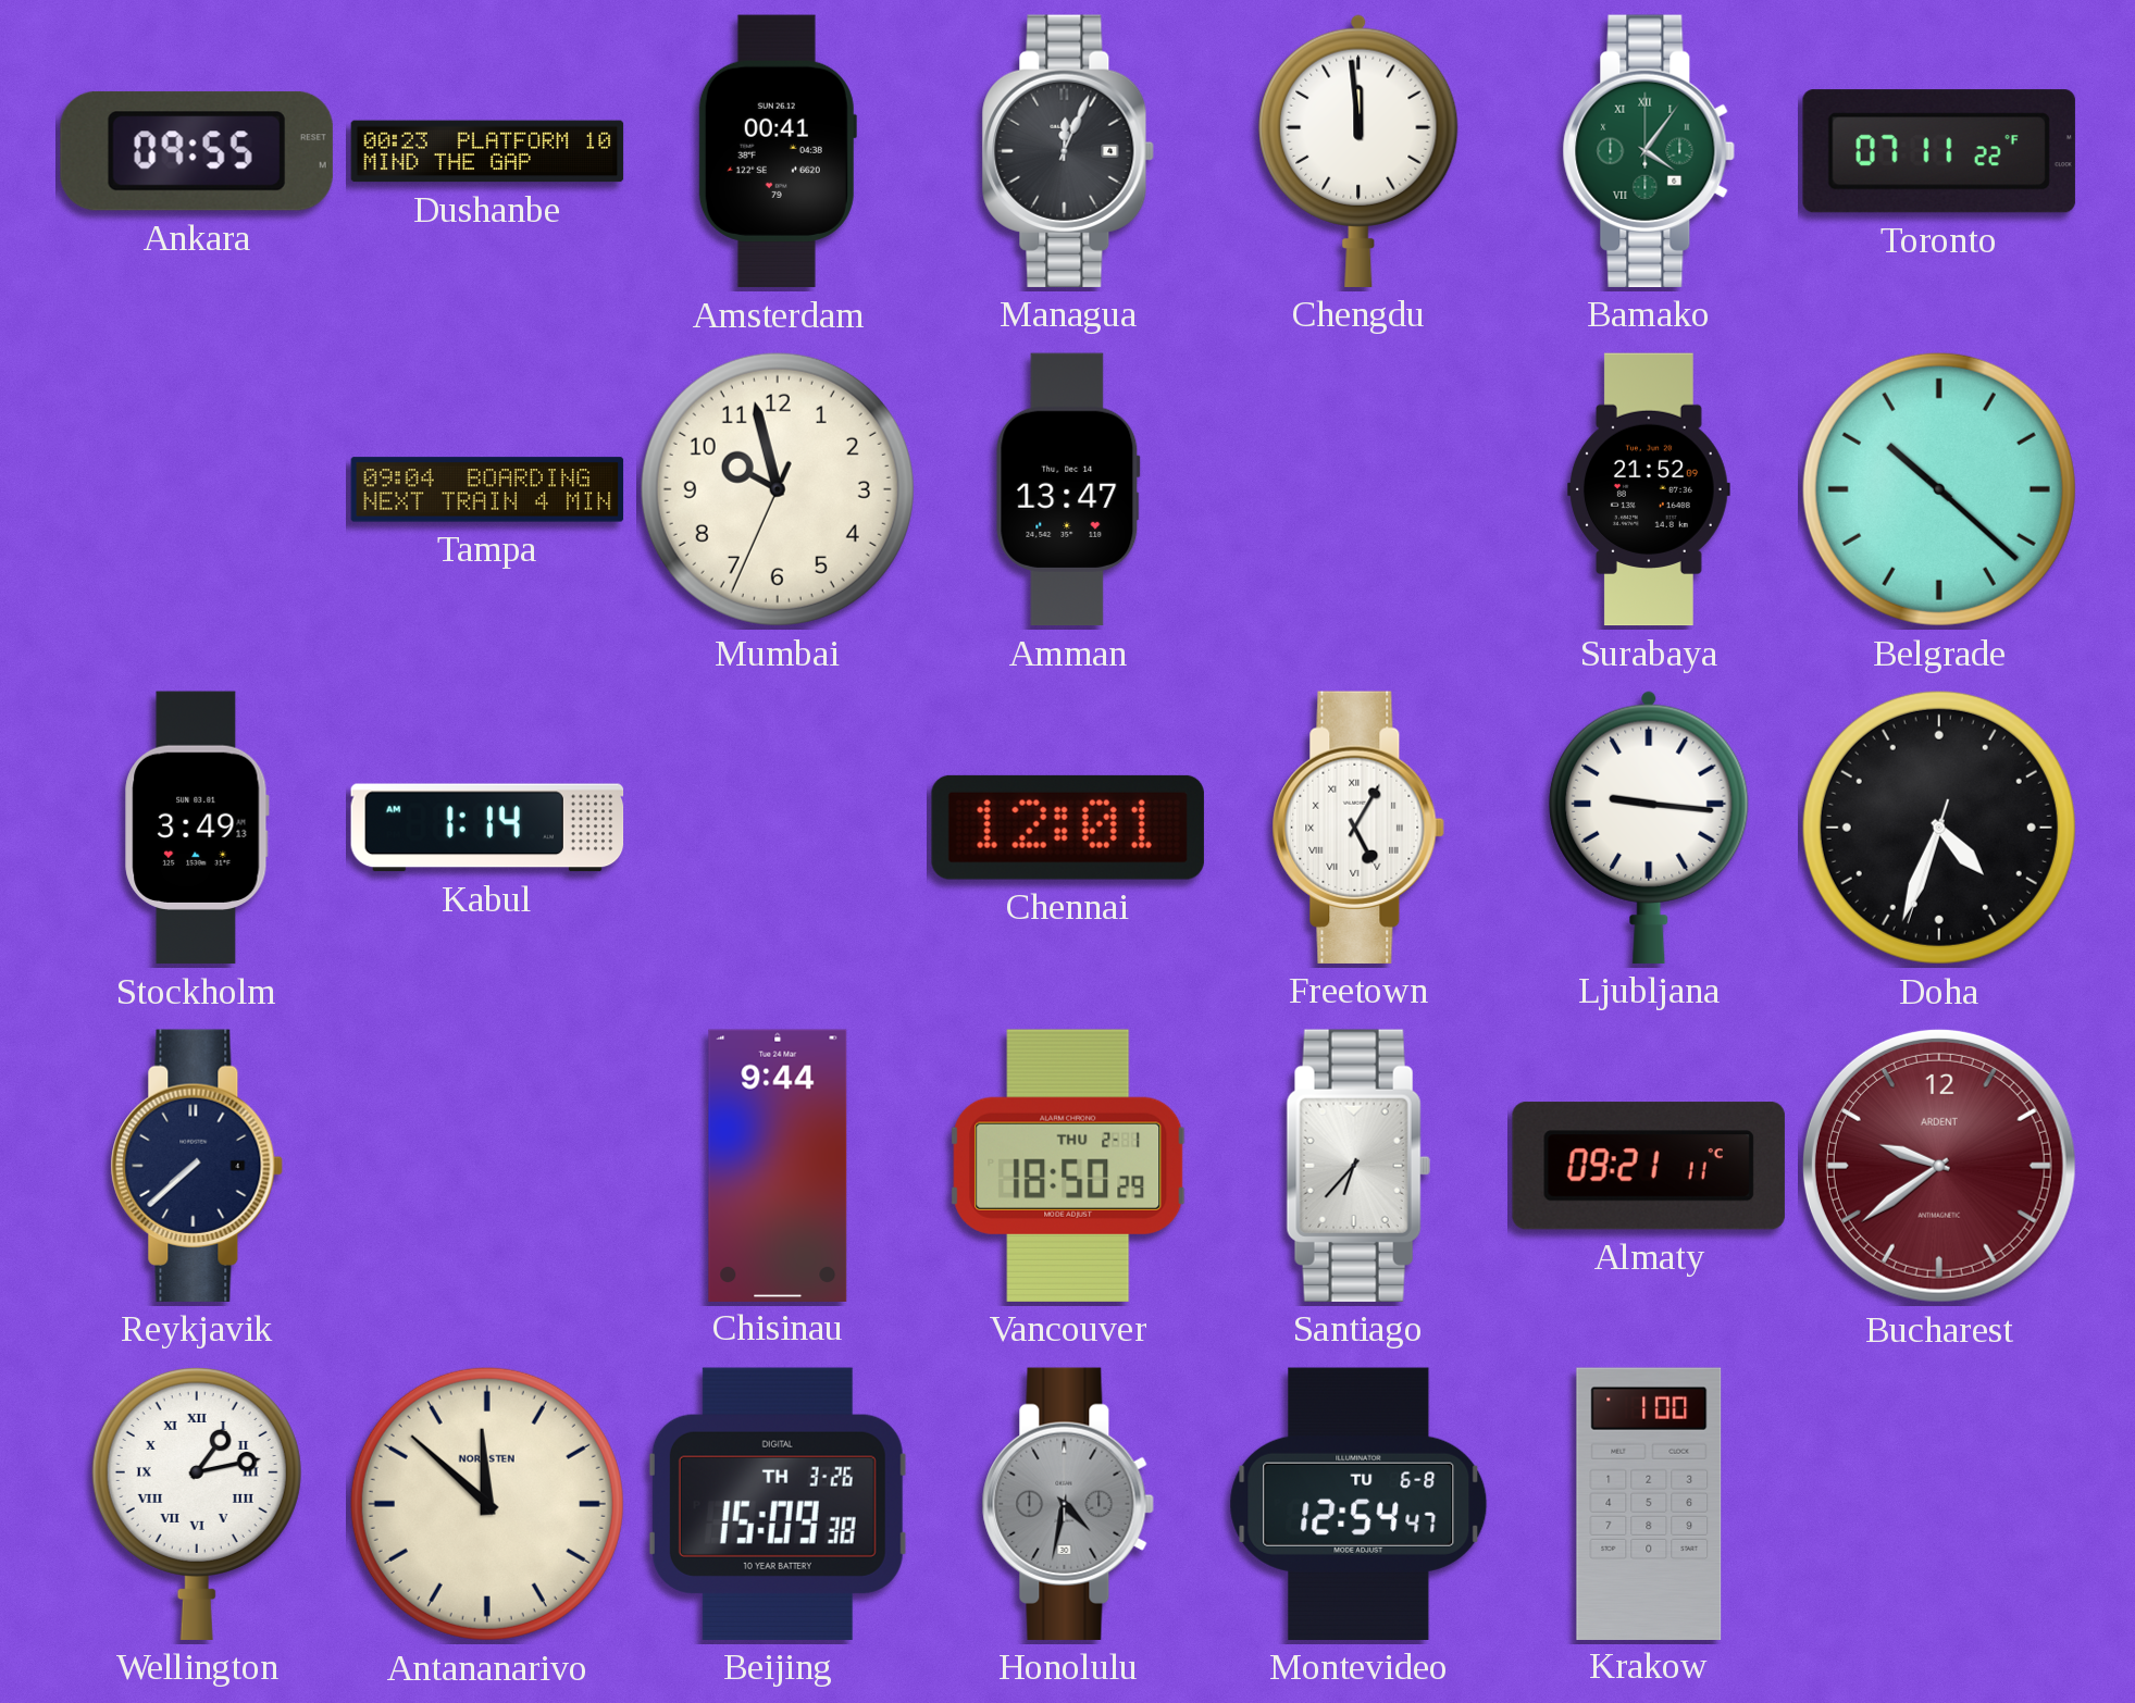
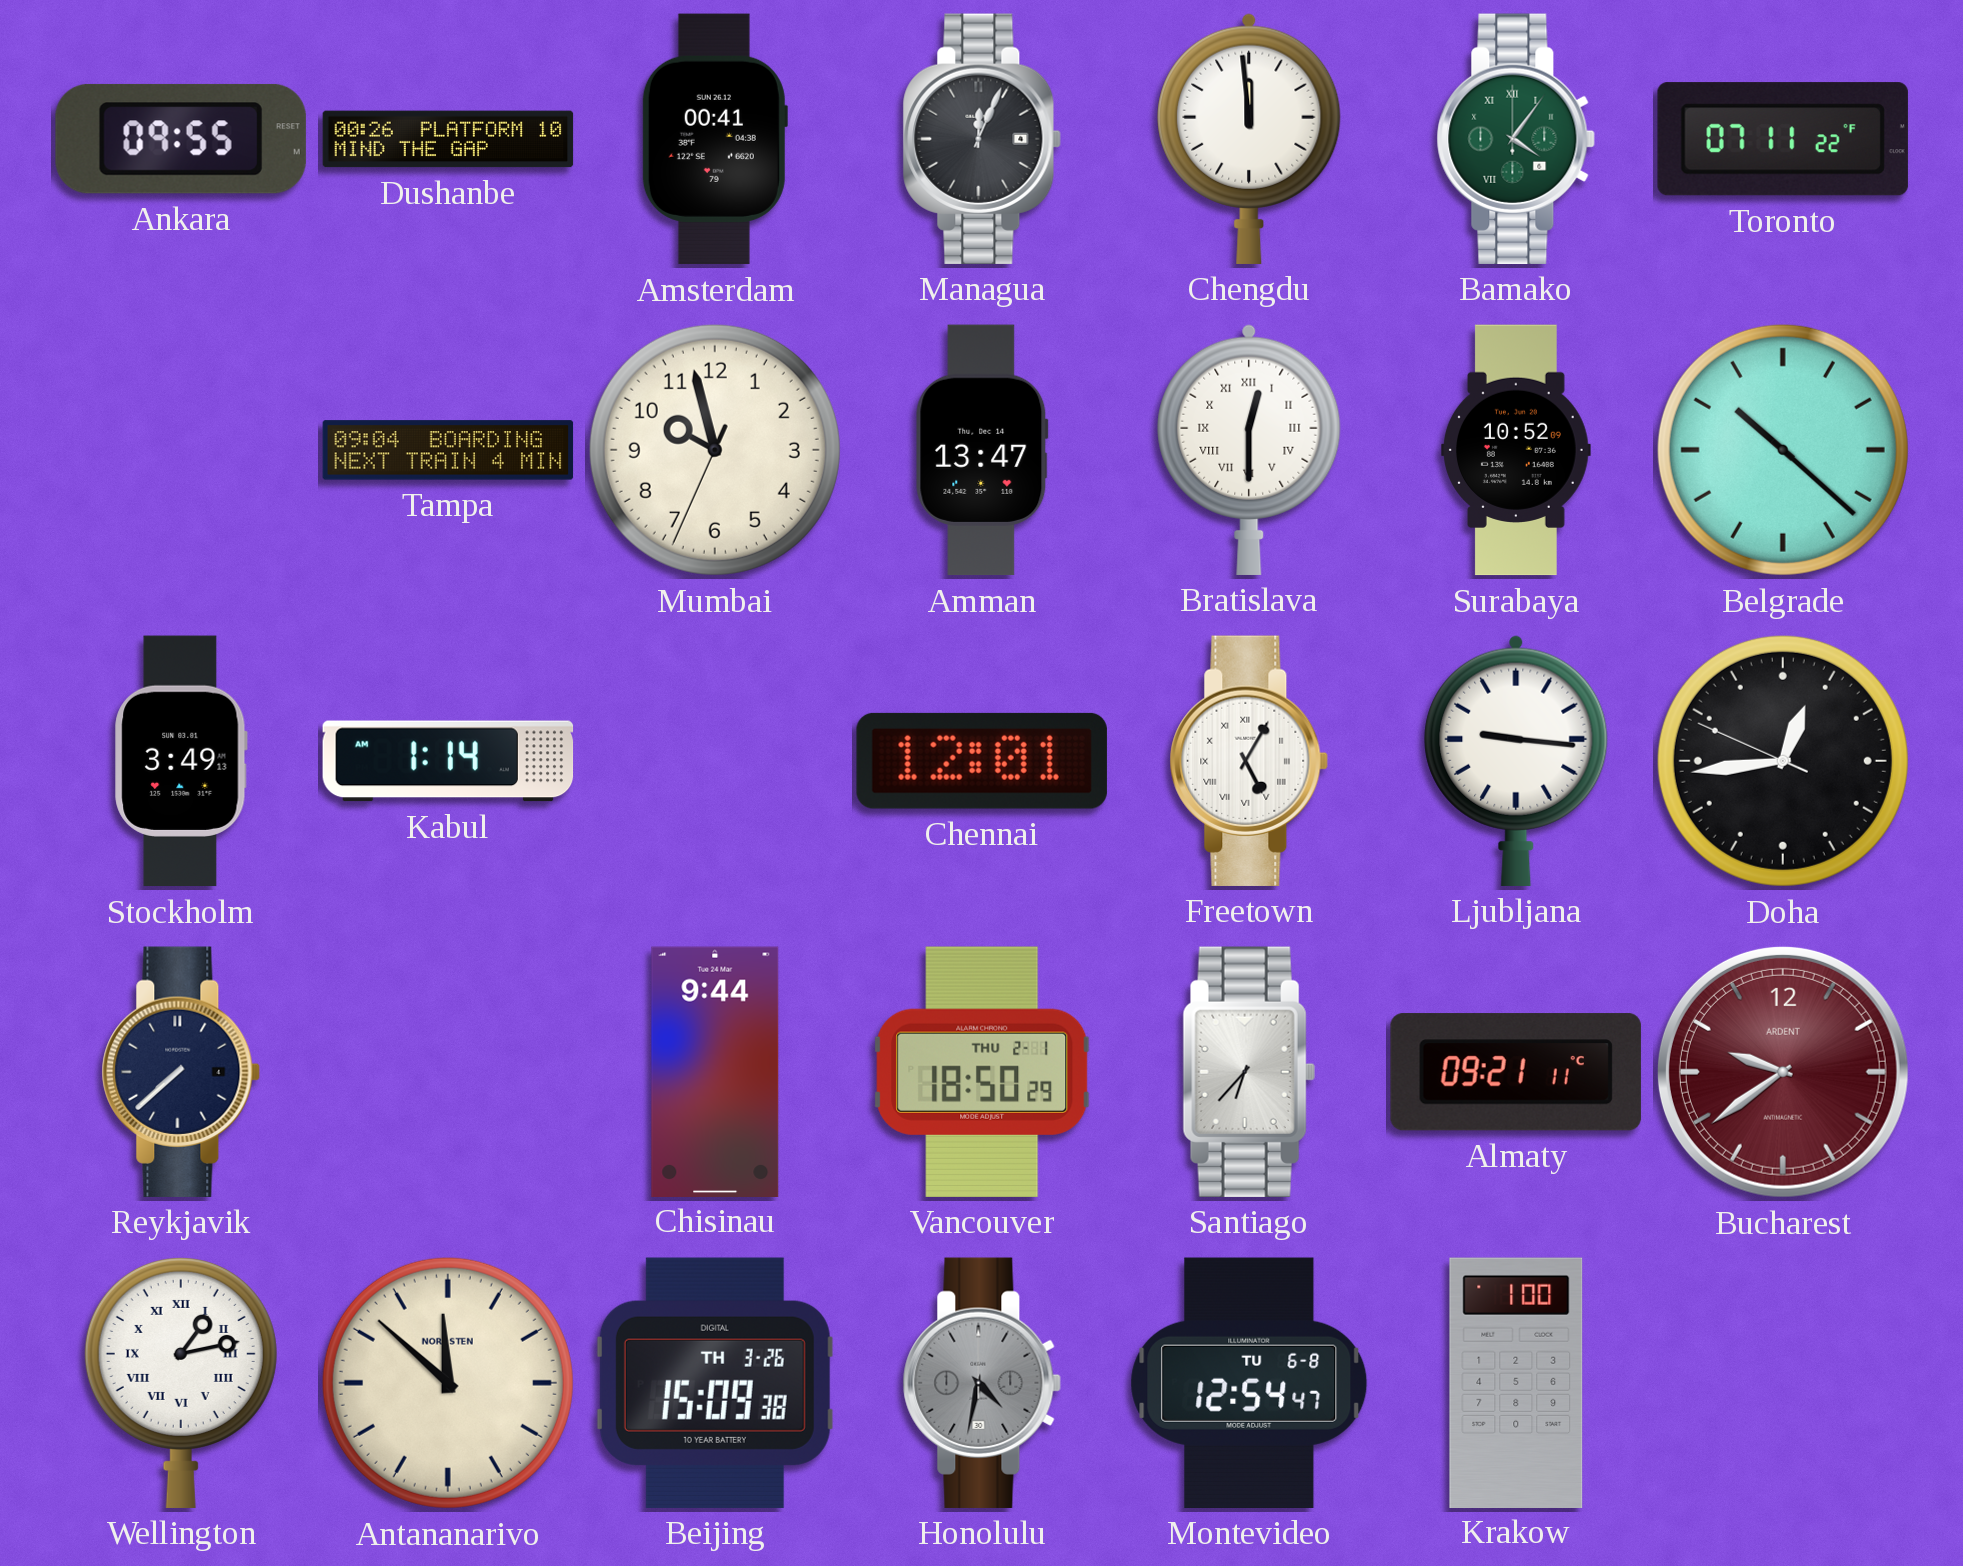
Dushanbe: 00:23 -> 00:26 (448, 139)
Bratislava: none -> 12:30 (1249, 449)
Surabaya: 21:52 -> 10:52 (1517, 450)
Doha: 4:33 -> 12:43 (1783, 761)
